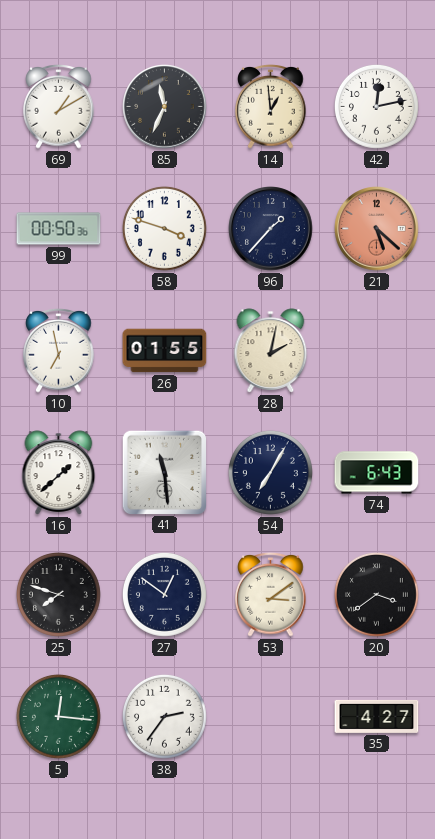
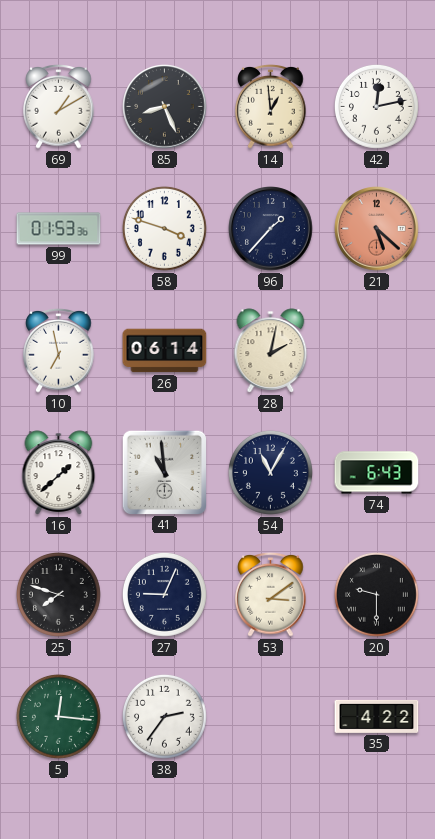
85: 11:34 -> 8:26 (165, 107)
99: 00:50 -> 01:53 (59, 229)
26: 01:55 -> 06:14 (165, 351)
41: 11:29 -> 10:59 (164, 472)
54: 7:05 -> 11:05 (270, 472)
27: 12:51 -> 9:04 (164, 594)
20: 3:39 -> 9:30 (376, 594)
35: 4:27 -> 4:22 (377, 716)
